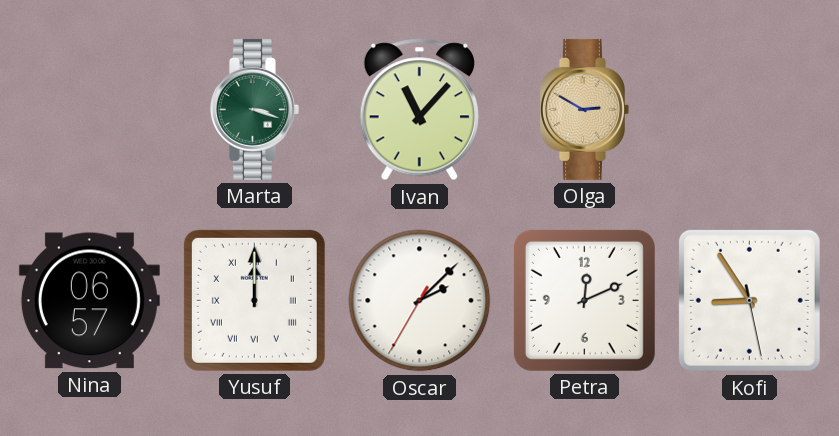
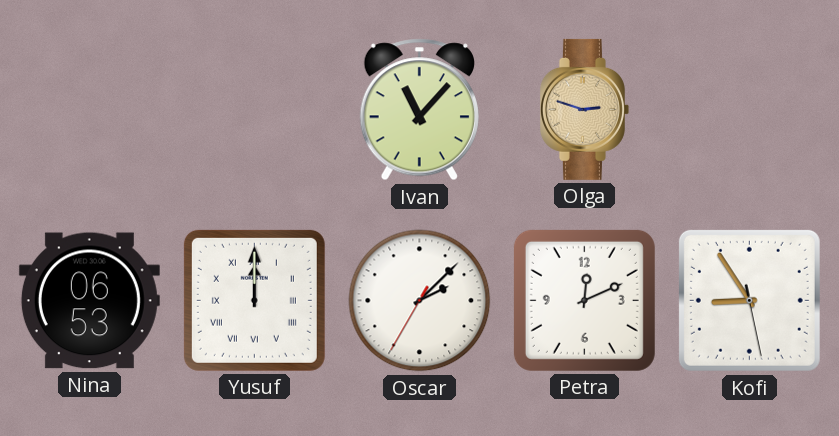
Marta: 3:18 -> none (254, 109)
Olga: 2:50 -> 2:48 (584, 109)
Nina: 06:57 -> 06:53 (89, 301)
